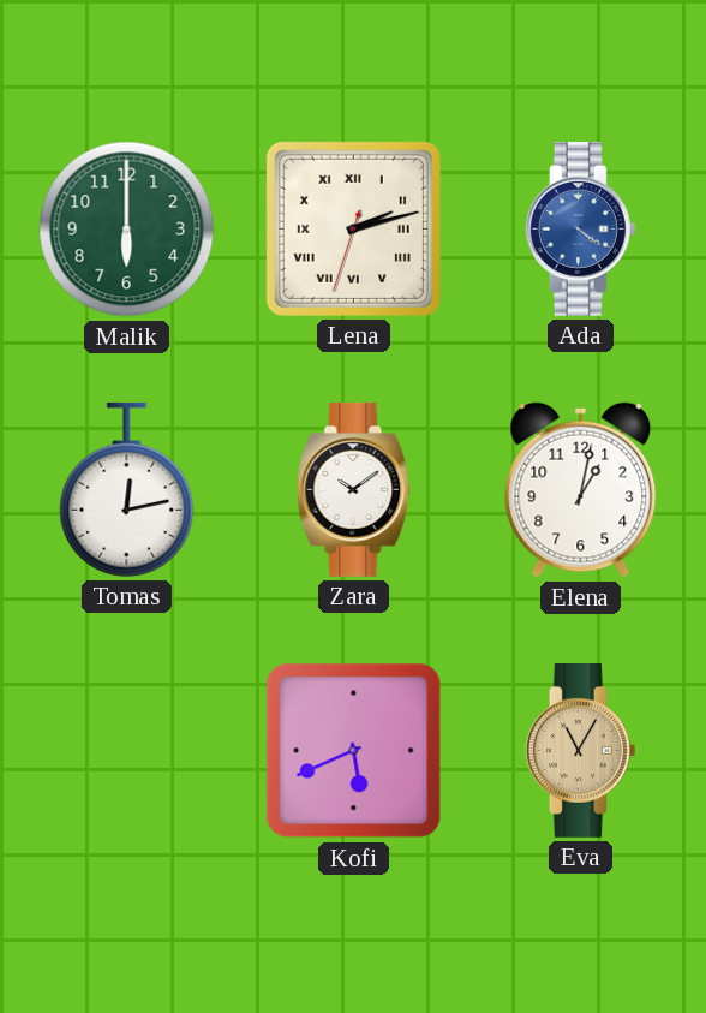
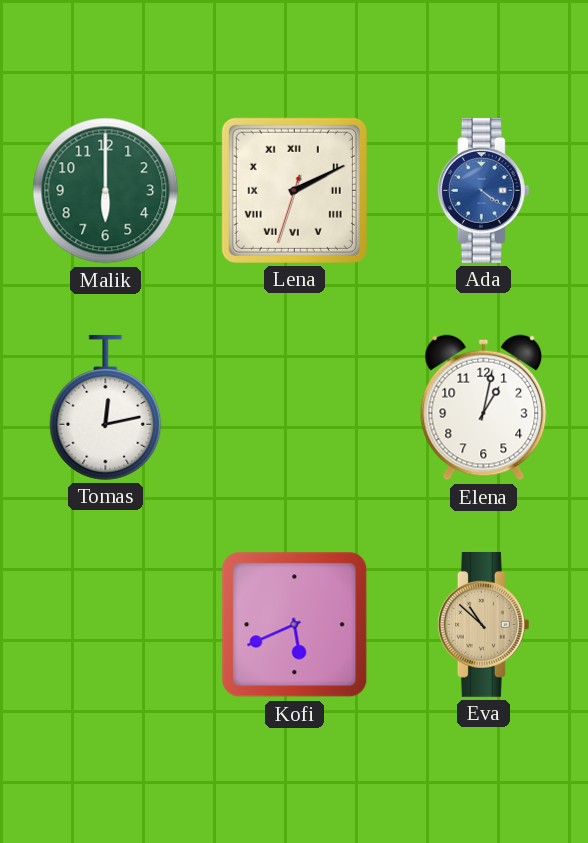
Lena: 2:12 -> 2:10 (294, 190)
Zara: 10:09 -> none (354, 489)
Eva: 11:05 -> 10:52 (483, 624)
